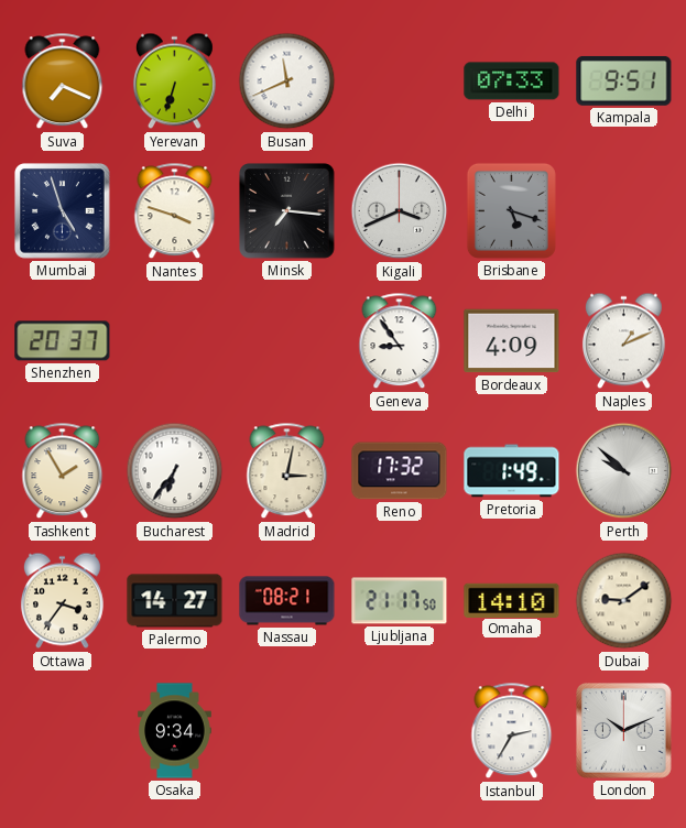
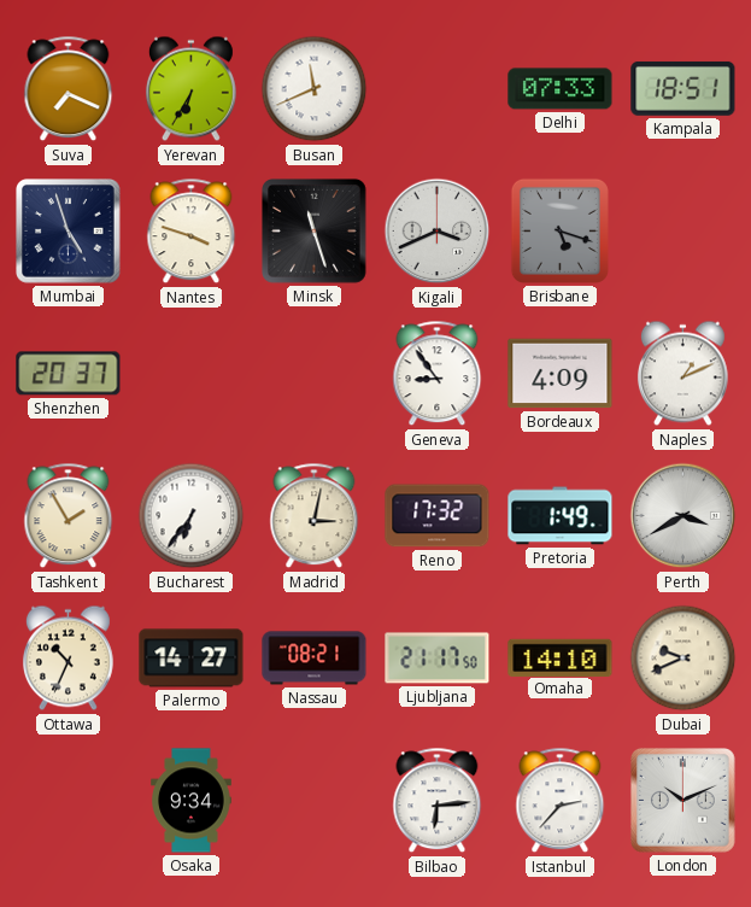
Yerevan: 6:33 -> 6:35 (190, 89)
Kampala: 9:51 -> 18:51 (683, 89)
Minsk: 7:16 -> 11:27 (315, 232)
Perth: 9:52 -> 3:40 (683, 516)
Ottawa: 3:36 -> 10:34 (68, 659)
Dubai: 9:09 -> 9:41 (683, 659)
Bilbao: none -> 6:14 (438, 801)
Istanbul: 2:35 -> 2:37 (561, 801)
